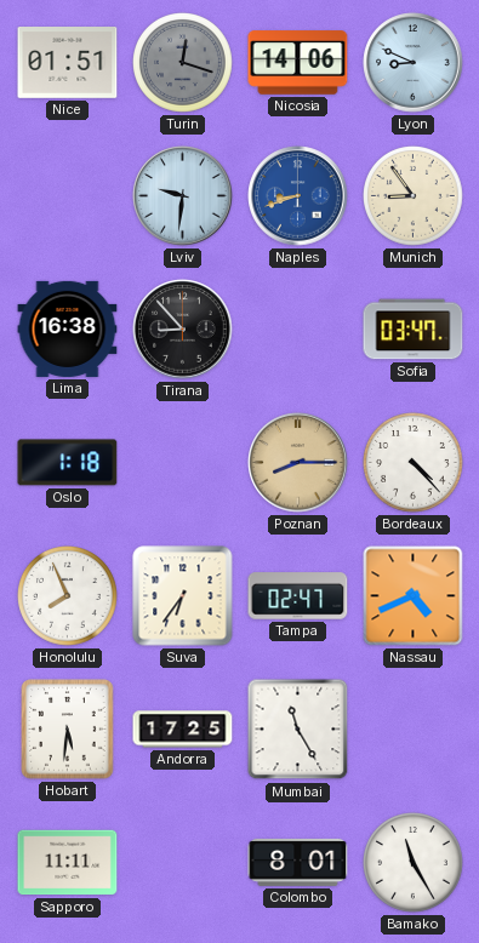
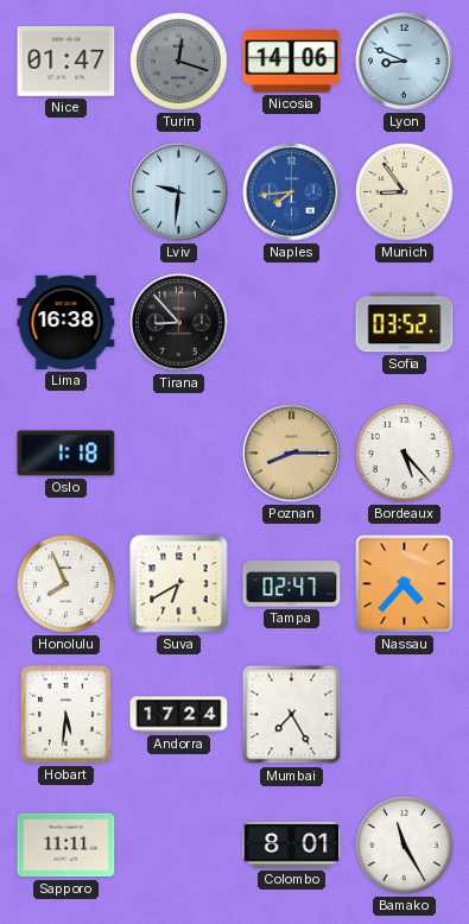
Nice: 01:51 -> 01:47 (66, 62)
Naples: 8:42 -> 7:44 (292, 192)
Sofia: 03:47 -> 03:52 (405, 323)
Bordeaux: 4:23 -> 5:23 (405, 454)
Suva: 6:36 -> 6:40 (179, 584)
Nassau: 4:41 -> 4:37 (405, 584)
Andorra: 17:25 -> 17:24 (179, 715)
Mumbai: 11:25 -> 7:25 (292, 715)
